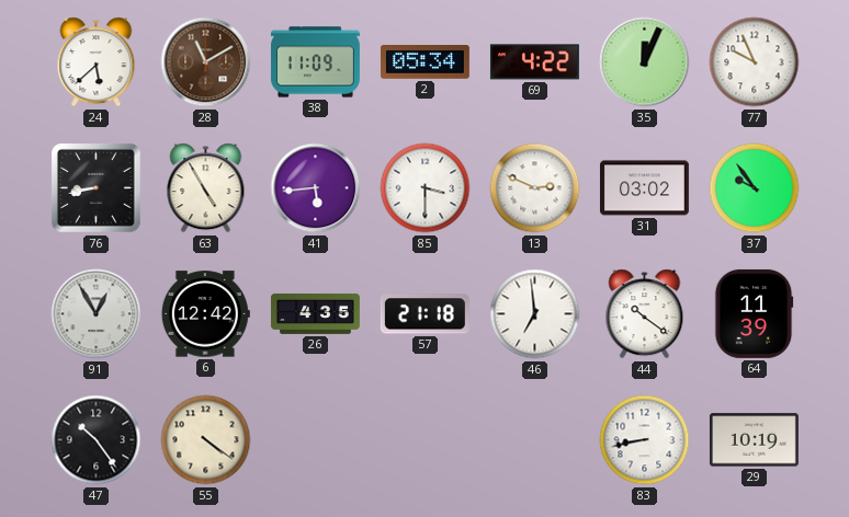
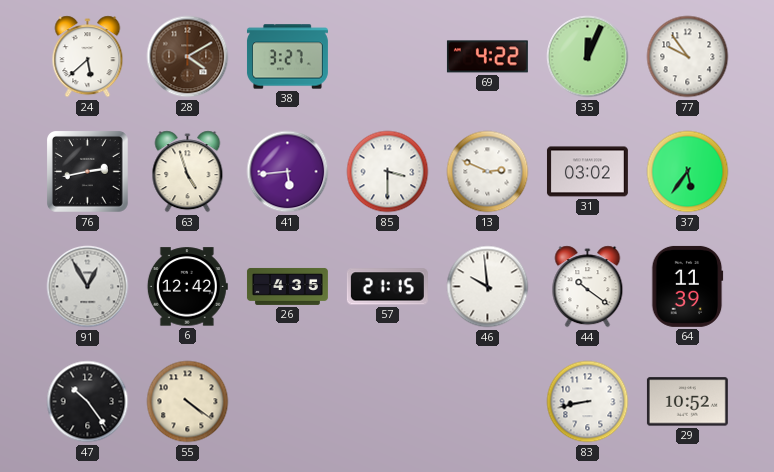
28: 11:10 -> 4:10 (188, 57)
38: 11:09 -> 3:27 (287, 57)
2: 05:34 -> none (424, 62)
77: 9:56 -> 9:54 (688, 57)
76: 8:43 -> 2:43 (88, 172)
63: 4:55 -> 4:57 (188, 172)
37: 9:54 -> 5:36 (688, 172)
57: 21:18 -> 21:15 (387, 287)
46: 6:59 -> 9:59 (488, 287)
29: 10:19 -> 10:52 (687, 402)
